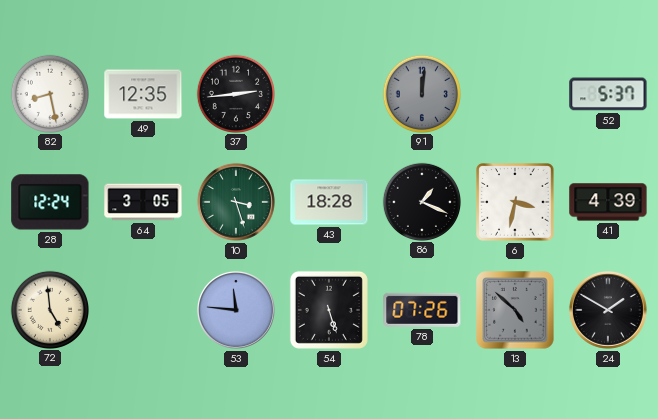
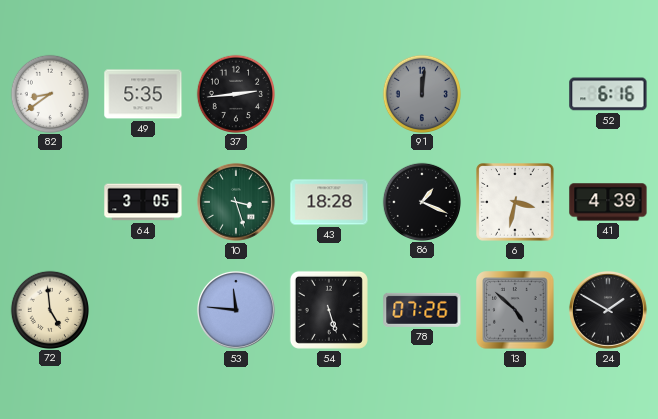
82: 8:28 -> 8:39 (49, 93)
49: 12:35 -> 5:35 (143, 94)
52: 5:37 -> 6:16 (608, 94)
28: 12:24 -> none (50, 202)
